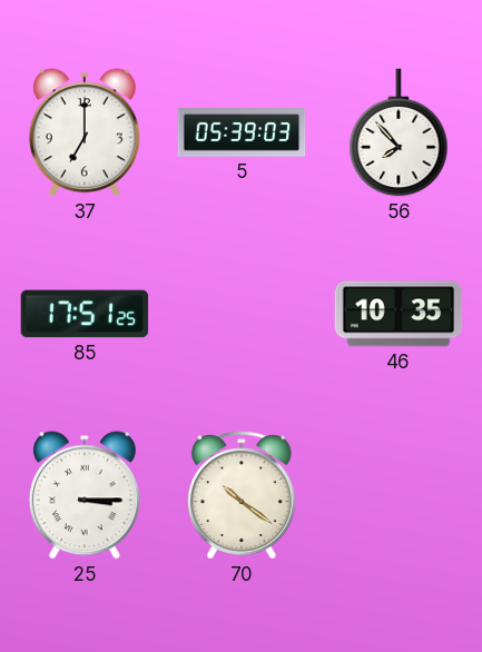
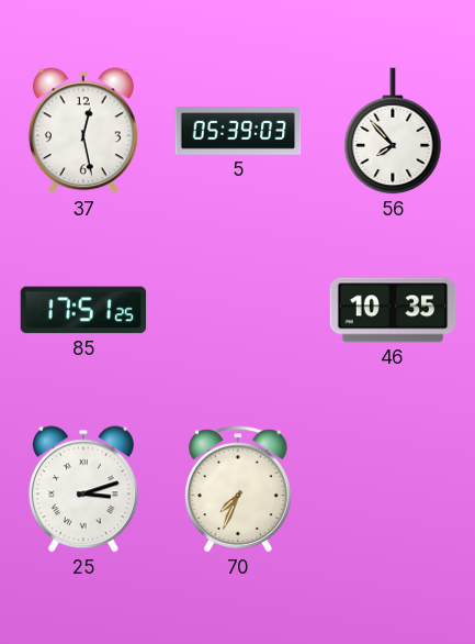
37: 7:00 -> 12:28 (83, 131)
25: 3:15 -> 3:12 (83, 489)
70: 10:21 -> 7:34 (238, 489)
